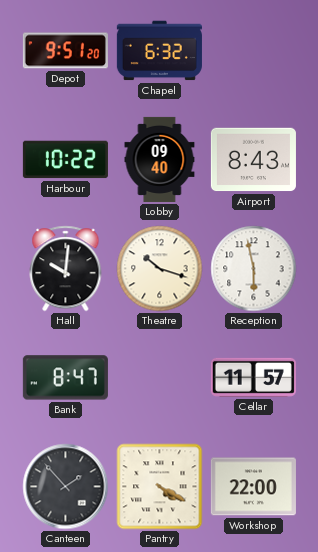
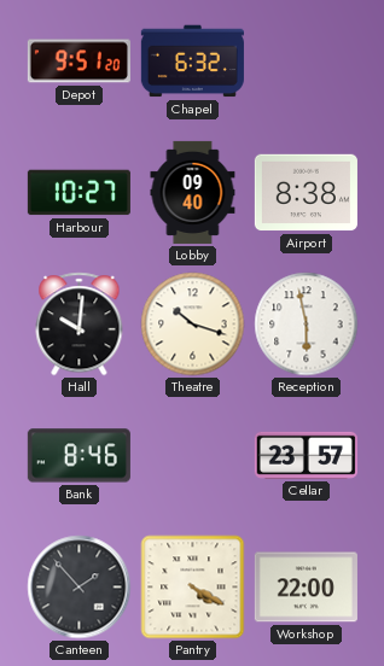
Harbour: 10:22 -> 10:27 (78, 193)
Airport: 8:43 -> 8:38 (306, 193)
Bank: 8:47 -> 8:46 (78, 456)
Cellar: 11:57 -> 23:57 (306, 455)
